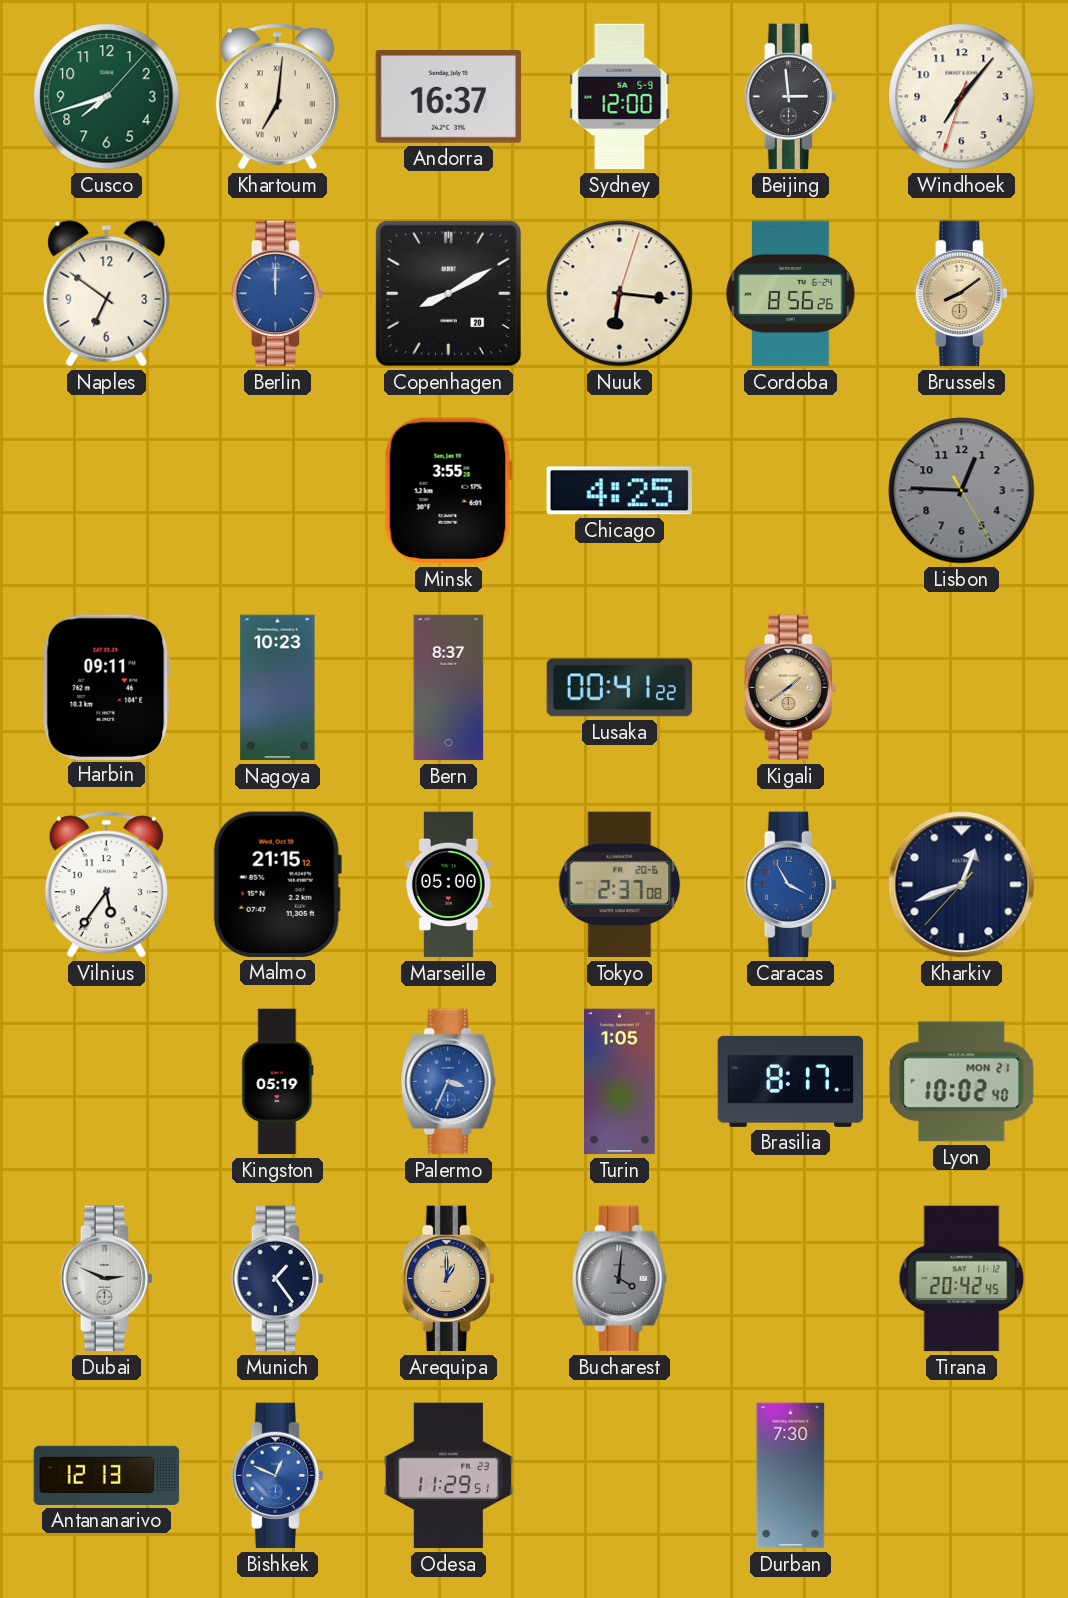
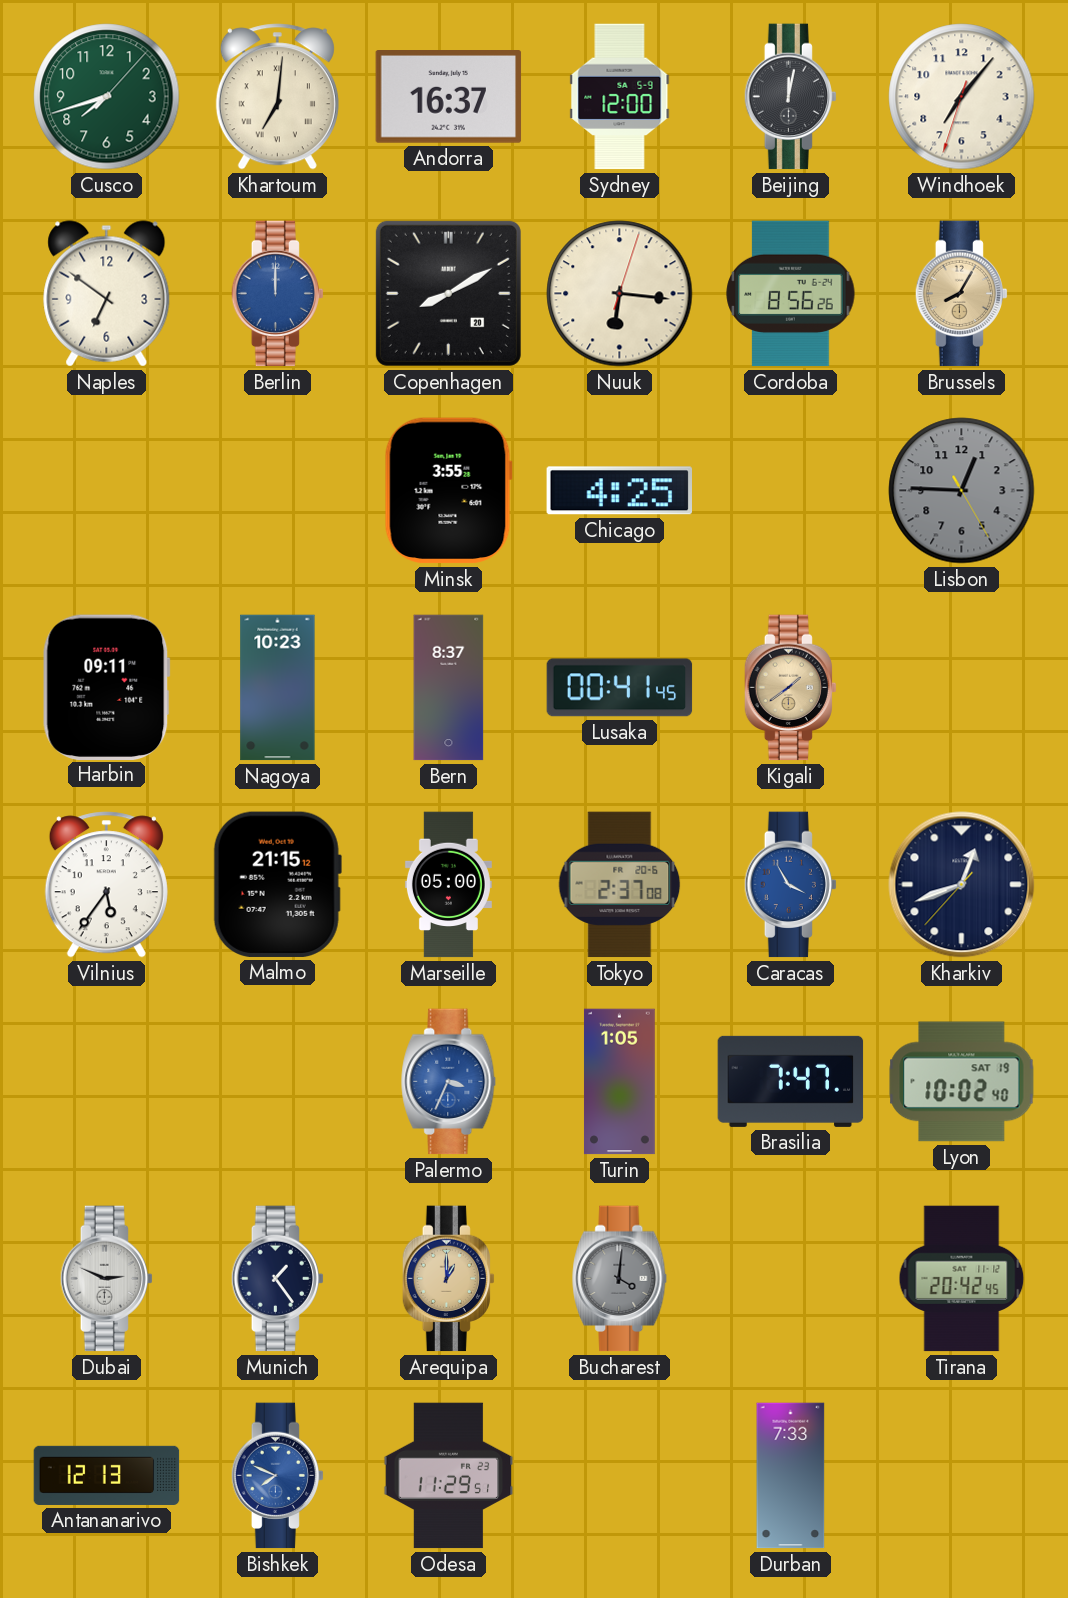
Beijing: 2:59 -> 12:02 (790, 97)
Brussels: 8:09 -> 8:05 (961, 294)
Lusaka: 00:41:22 -> 00:41:45 (620, 688)
Kingston: 05:19 -> none (278, 1082)
Brasilia: 8:17 -> 7:47 (791, 1081)
Lyon date: MON 21 -> SAT 19 (962, 1082)
Bishkek: 12:49 -> 7:49 (277, 1476)
Durban: 7:30 -> 7:33 (791, 1476)
